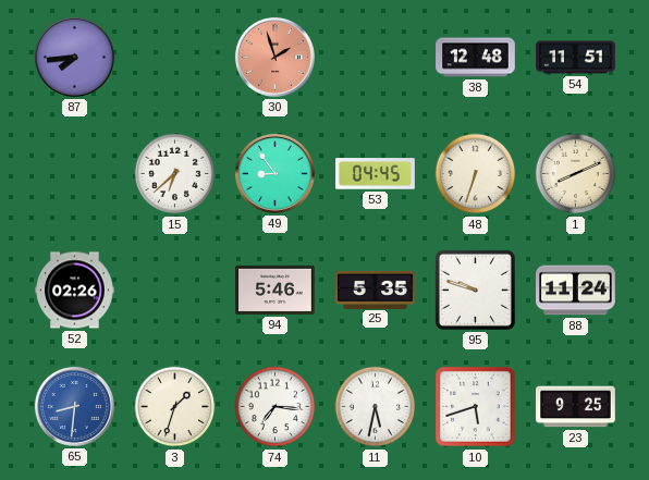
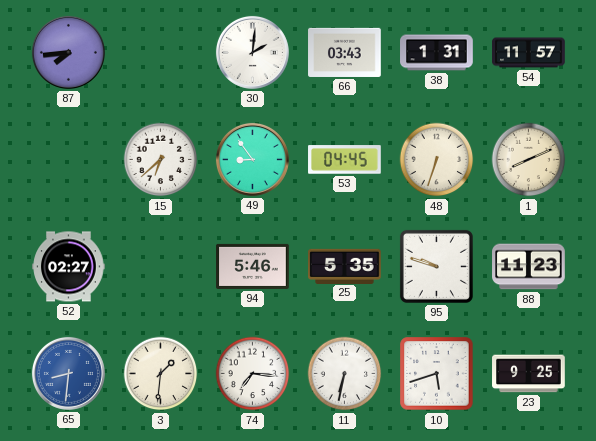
30: 1:57 -> 2:01 (252, 52)
30 dial: salmon -> white (252, 52)
66: none -> 03:43 (345, 52)
38: 12:48 -> 1:31 (437, 53)
54: 11:51 -> 11:57 (529, 53)
52: 02:26 -> 02:27 (69, 267)
88: 11:24 -> 11:23 (529, 267)
3: 1:33 -> 1:31 (161, 374)
11: 5:32 -> 6:32 (345, 374)
